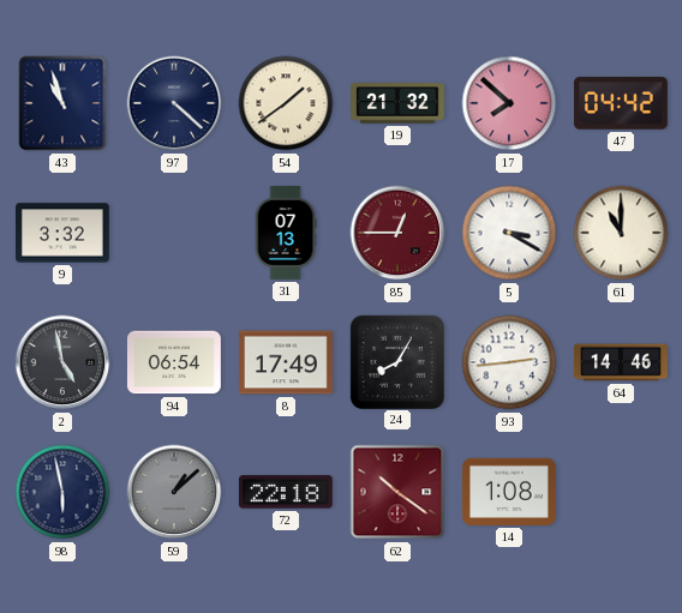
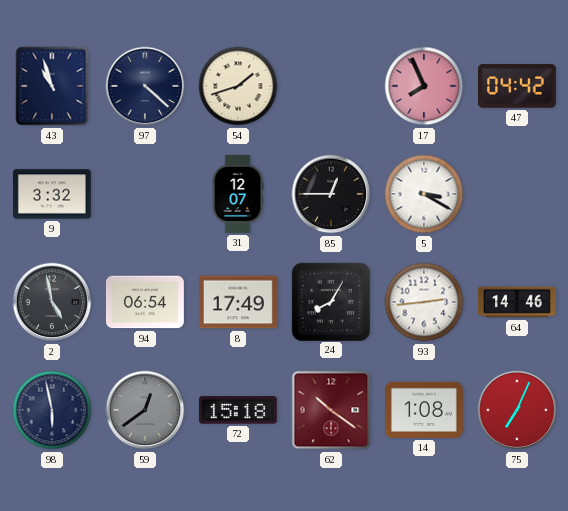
54: 1:39 -> 1:42 (238, 86)
19: 21:32 -> none (399, 103)
17: 7:52 -> 7:56 (424, 86)
31: 07:13 -> 12:07 (238, 195)
85 dial: burgundy -> black (331, 194)
61: 11:00 -> none (621, 233)
59: 1:08 -> 12:39 (145, 410)
72: 22:18 -> 15:18 (238, 410)
75: none -> 7:04 (517, 410)
